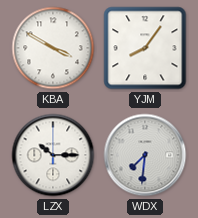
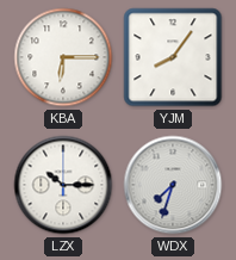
KBA: 3:50 -> 6:15 (63, 57)
WDX: 7:31 -> 7:33 (173, 185)
